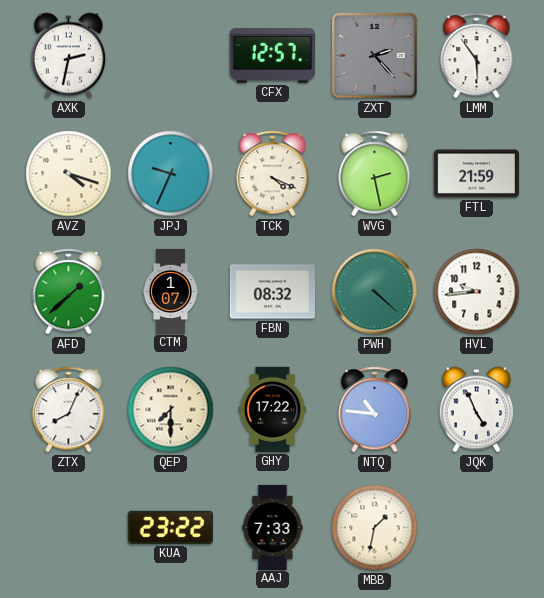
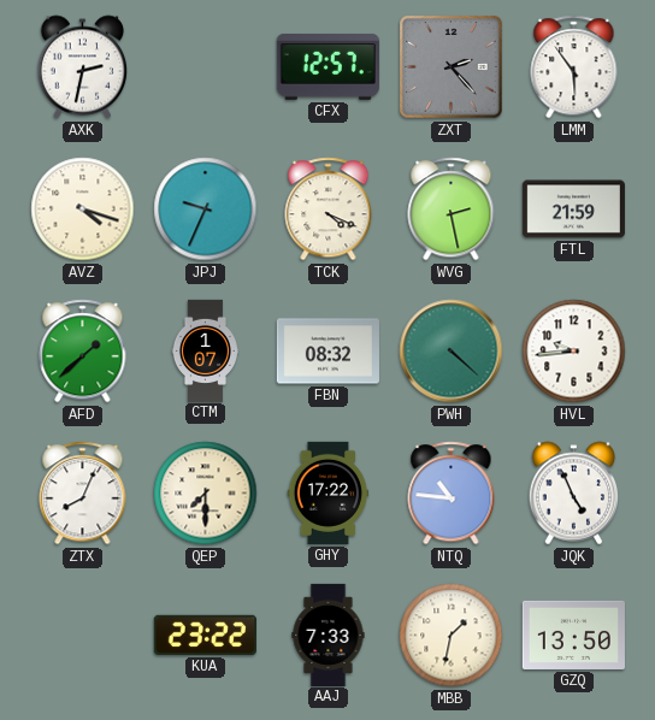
GZQ: none -> 13:50 (573, 635)
